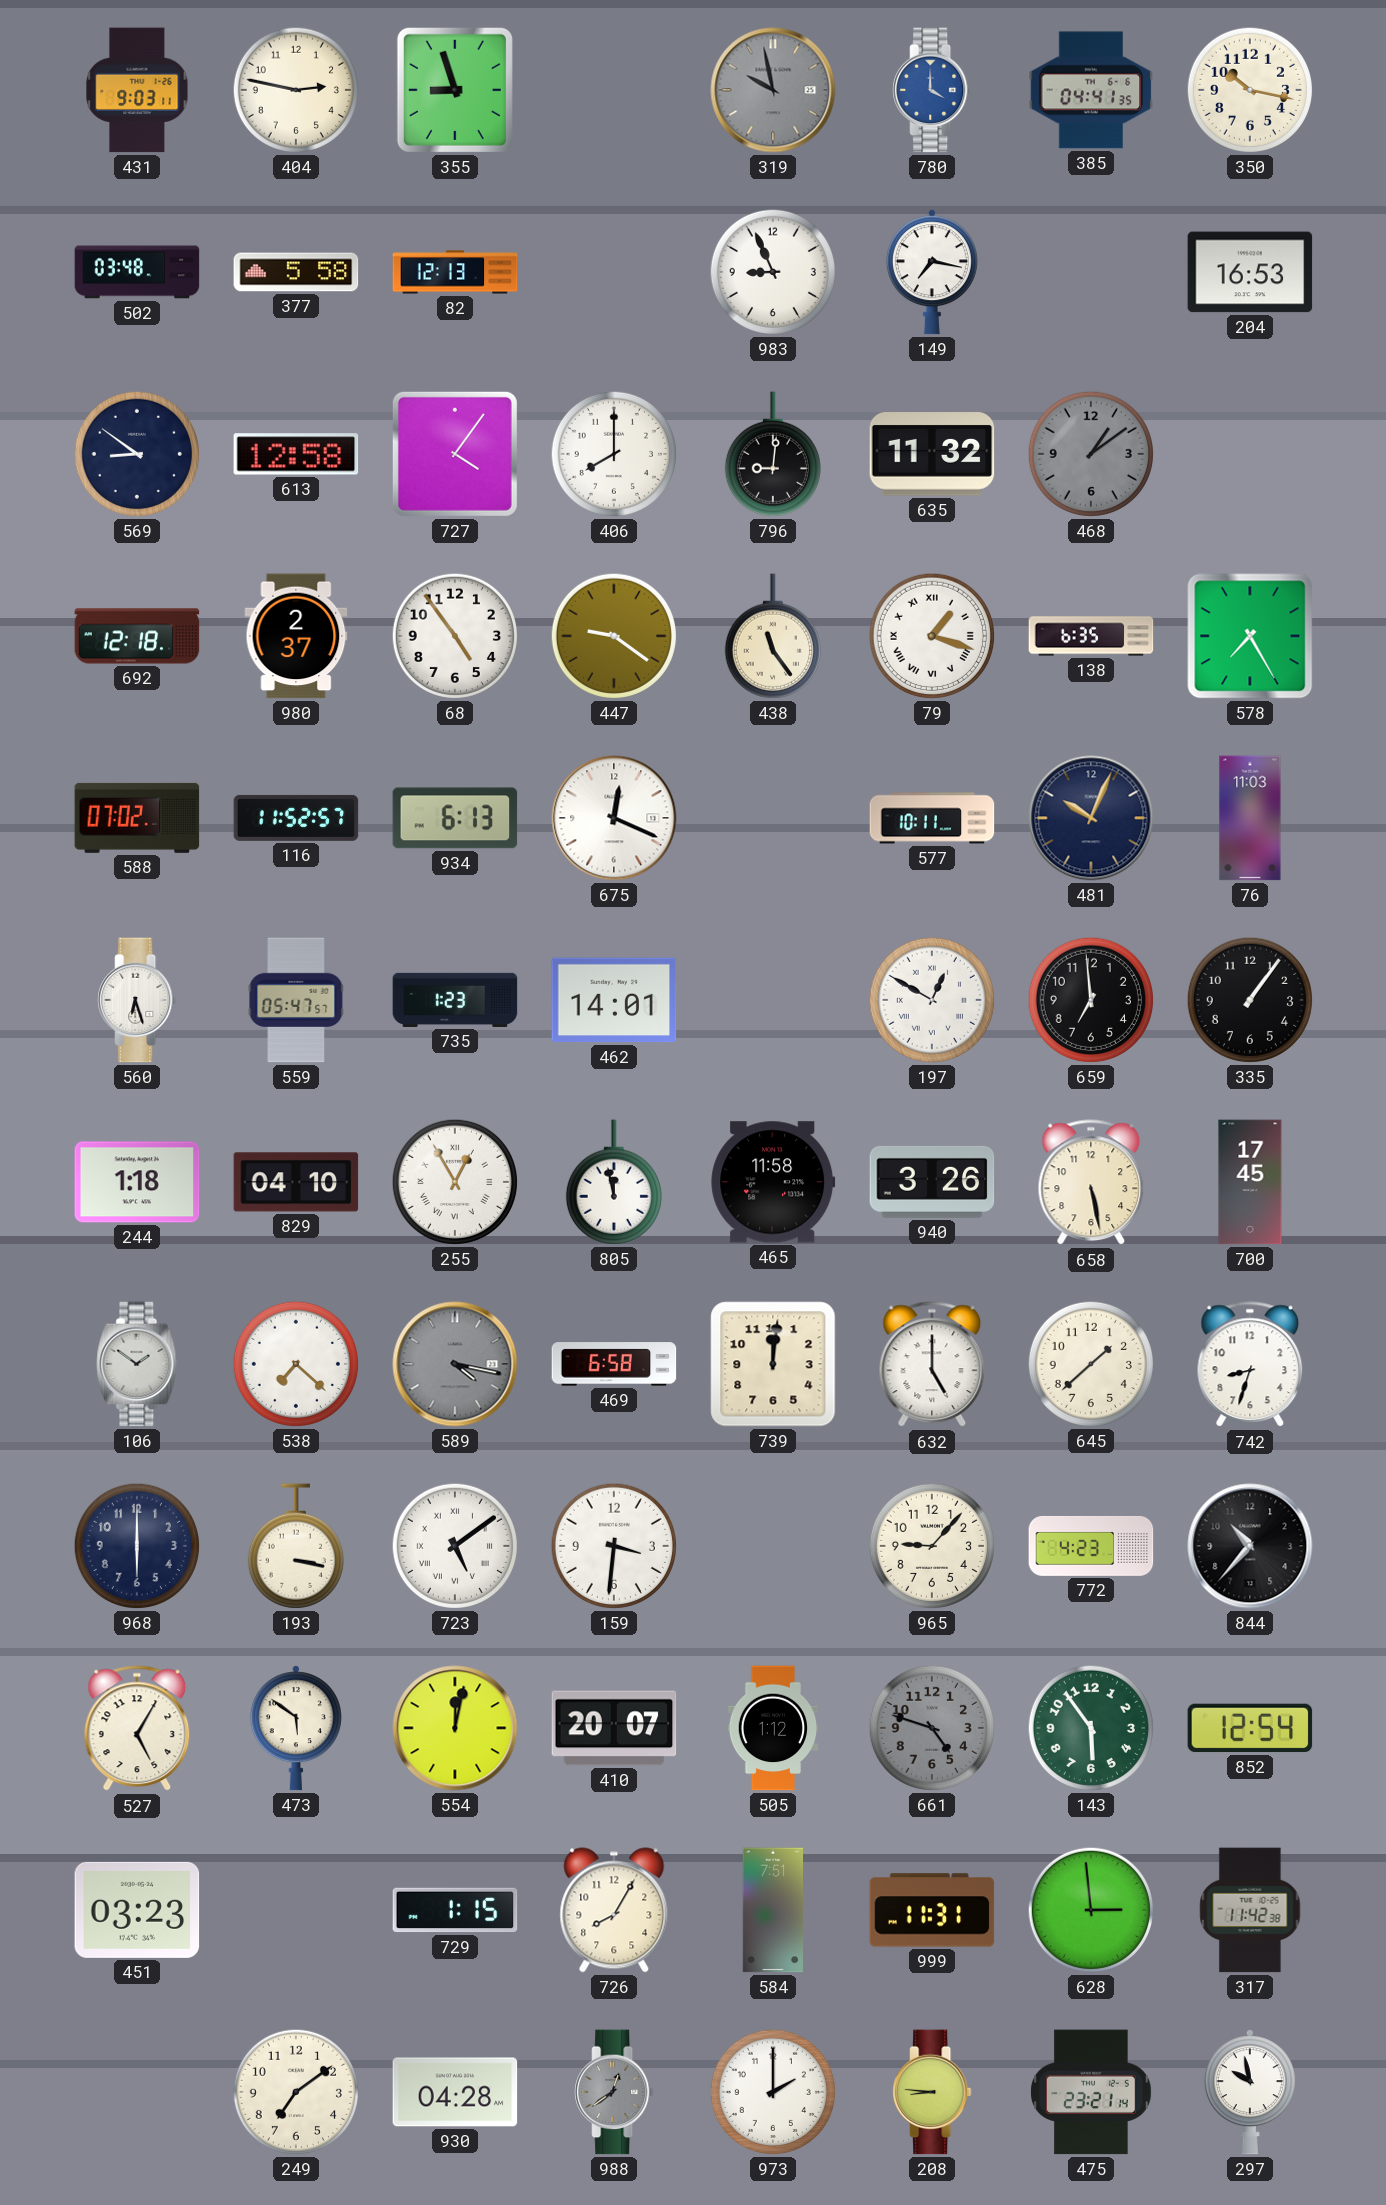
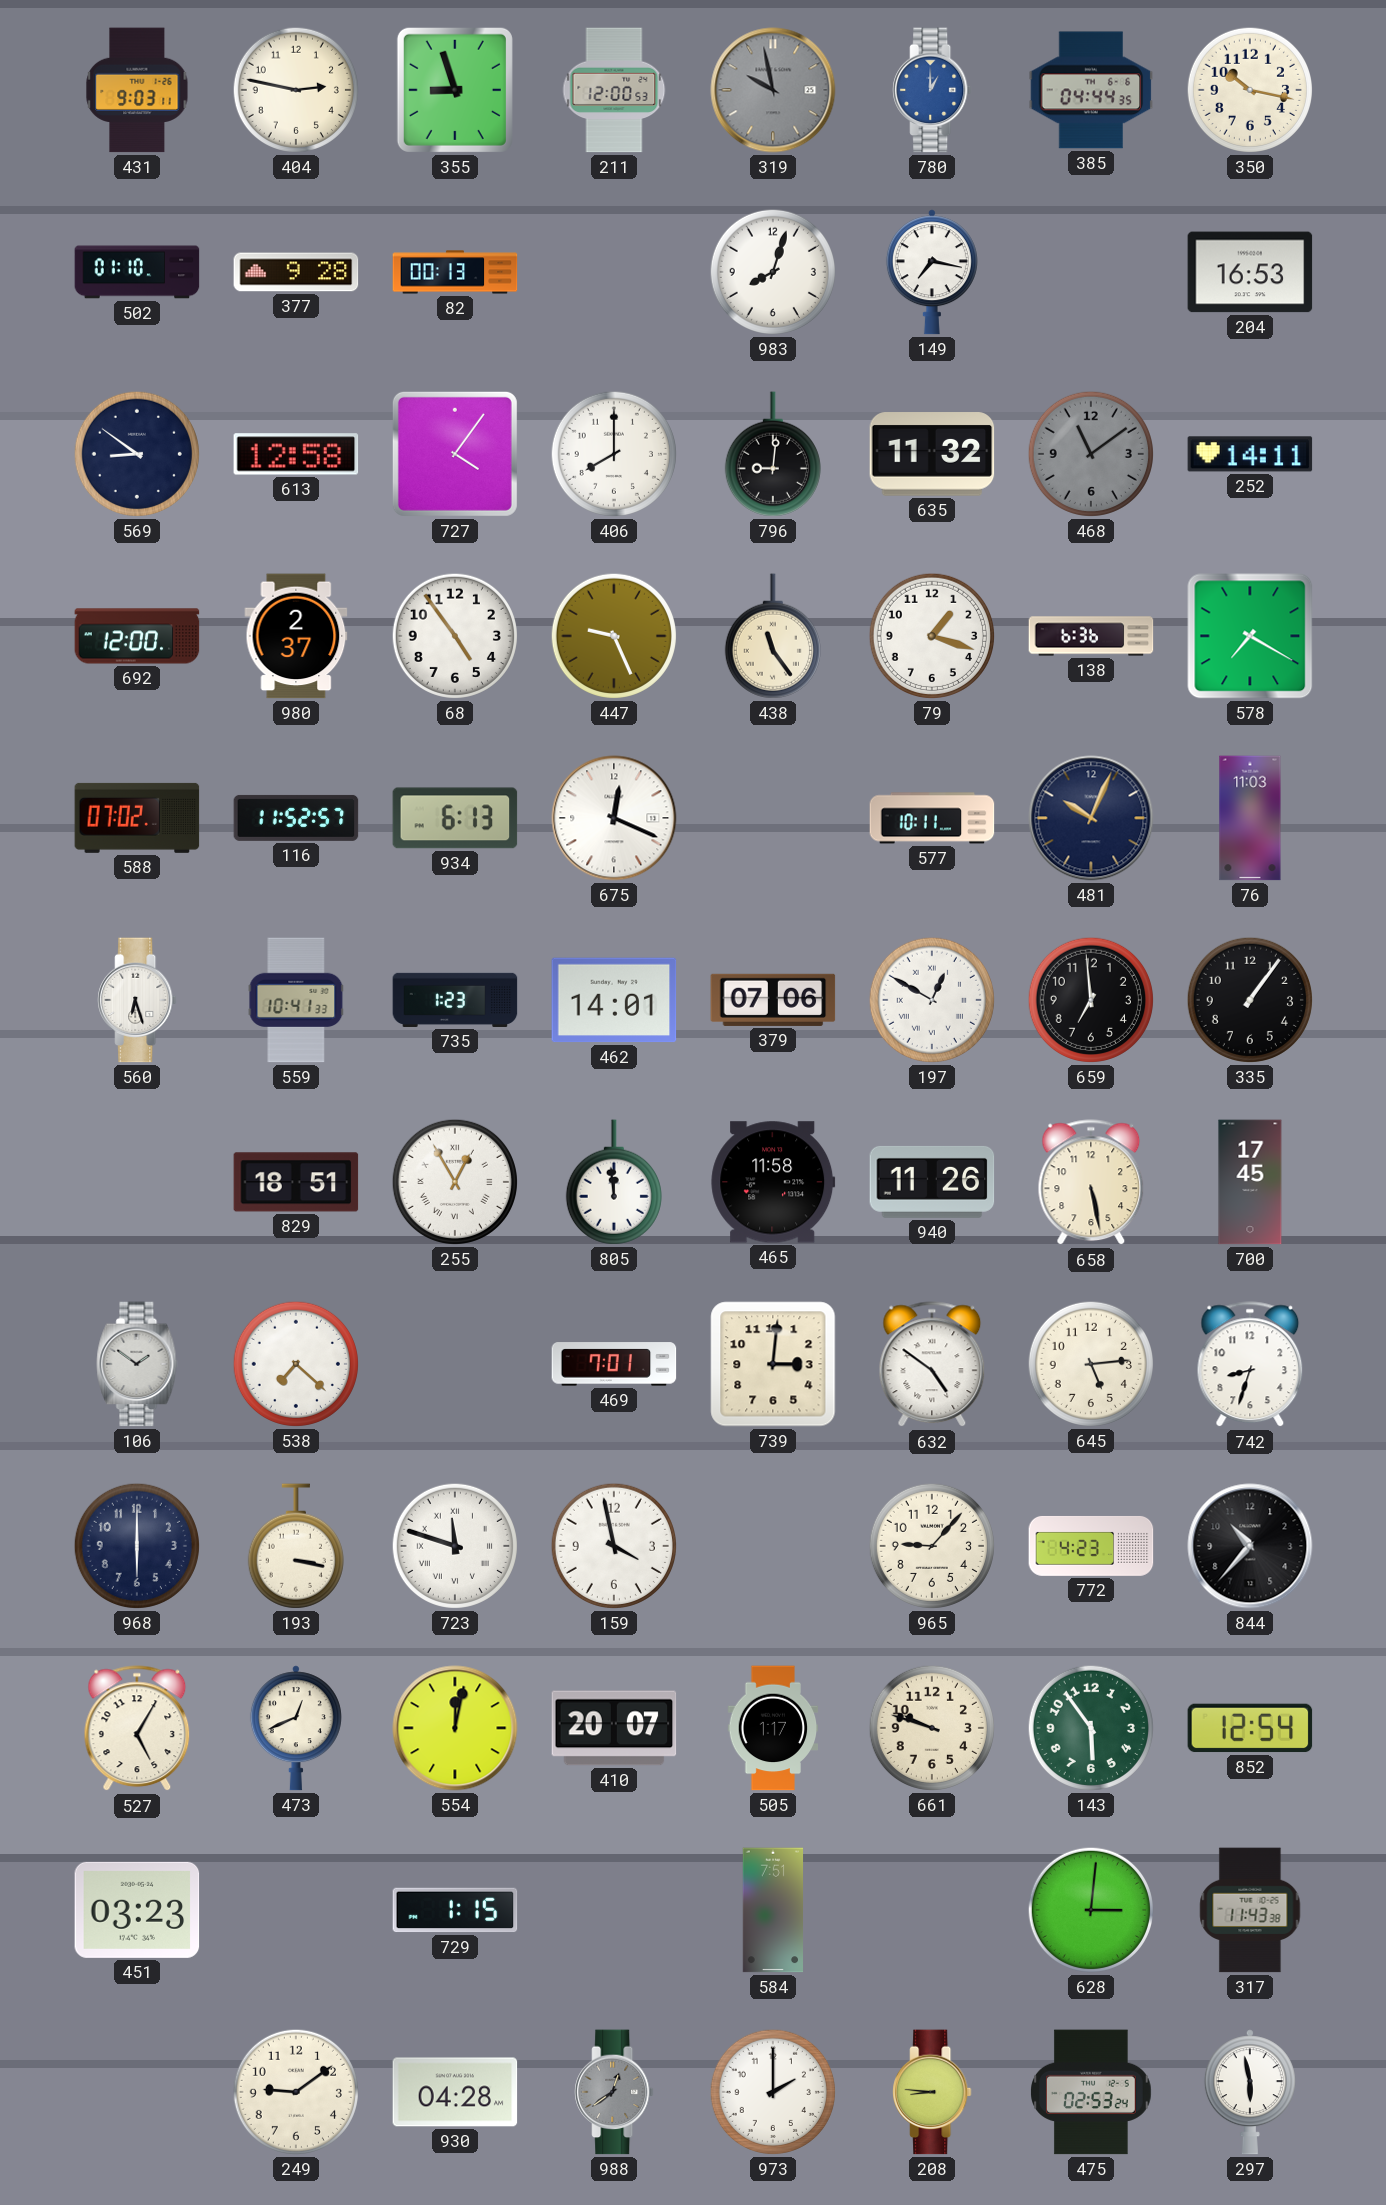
211: none -> 12:00 (614, 90)
780: 4:00 -> 1:00 (932, 90)
385: 04:41 -> 04:44 (1091, 90)
502: 03:48 -> 01:10 (137, 272)
377: 5:58 -> 9:28 (296, 272)
82: 12:13 -> 00:13 (455, 272)
983: 8:56 -> 8:03 (773, 272)
468: 1:09 -> 11:09 (1091, 454)
252: none -> 14:11 (1250, 454)
692: 12:18 -> 12:00 (137, 636)
447: 9:21 -> 9:26 (614, 636)
79 numerals: Roman -> Arabic (932, 636)
138: 6:35 -> 6:36 (1091, 636)
578: 7:25 -> 7:20 (1250, 636)
559: 05:47 -> 10:41 (296, 1000)
379: none -> 07:06 (773, 1000)
244: 1:18 -> none (137, 1182)
829: 04:10 -> 18:51 (296, 1182)
805: 11:58 -> 11:59 (614, 1182)
940: 3:26 -> 11:26 (932, 1182)
589: 4:17 -> none (455, 1364)
469: 6:58 -> 7:01 (614, 1364)
739: 12:01 -> 3:01 (773, 1364)
632: 5:00 -> 4:51 (932, 1365)
645: 1:38 -> 5:14 (1091, 1364)
723: 5:09 -> 11:48 (455, 1546)
159: 3:31 -> 3:58 (614, 1546)
473: 5:51 -> 12:41 (296, 1728)
505: 1:12 -> 1:17 (773, 1728)
661: 4:48 -> 9:48 (932, 1728)
661 dial: grey -> cream (932, 1728)
726: 8:05 -> none (614, 1910)
999: 11:31 -> none (932, 1910)
628: 2:59 -> 3:01 (1091, 1910)
317: 11:42 -> 11:43 (1250, 1910)
249: 7:09 -> 9:09 (296, 2092)
475: 23:21 -> 02:53 (1092, 2092)
297: 9:58 -> 5:58 (1250, 2092)
